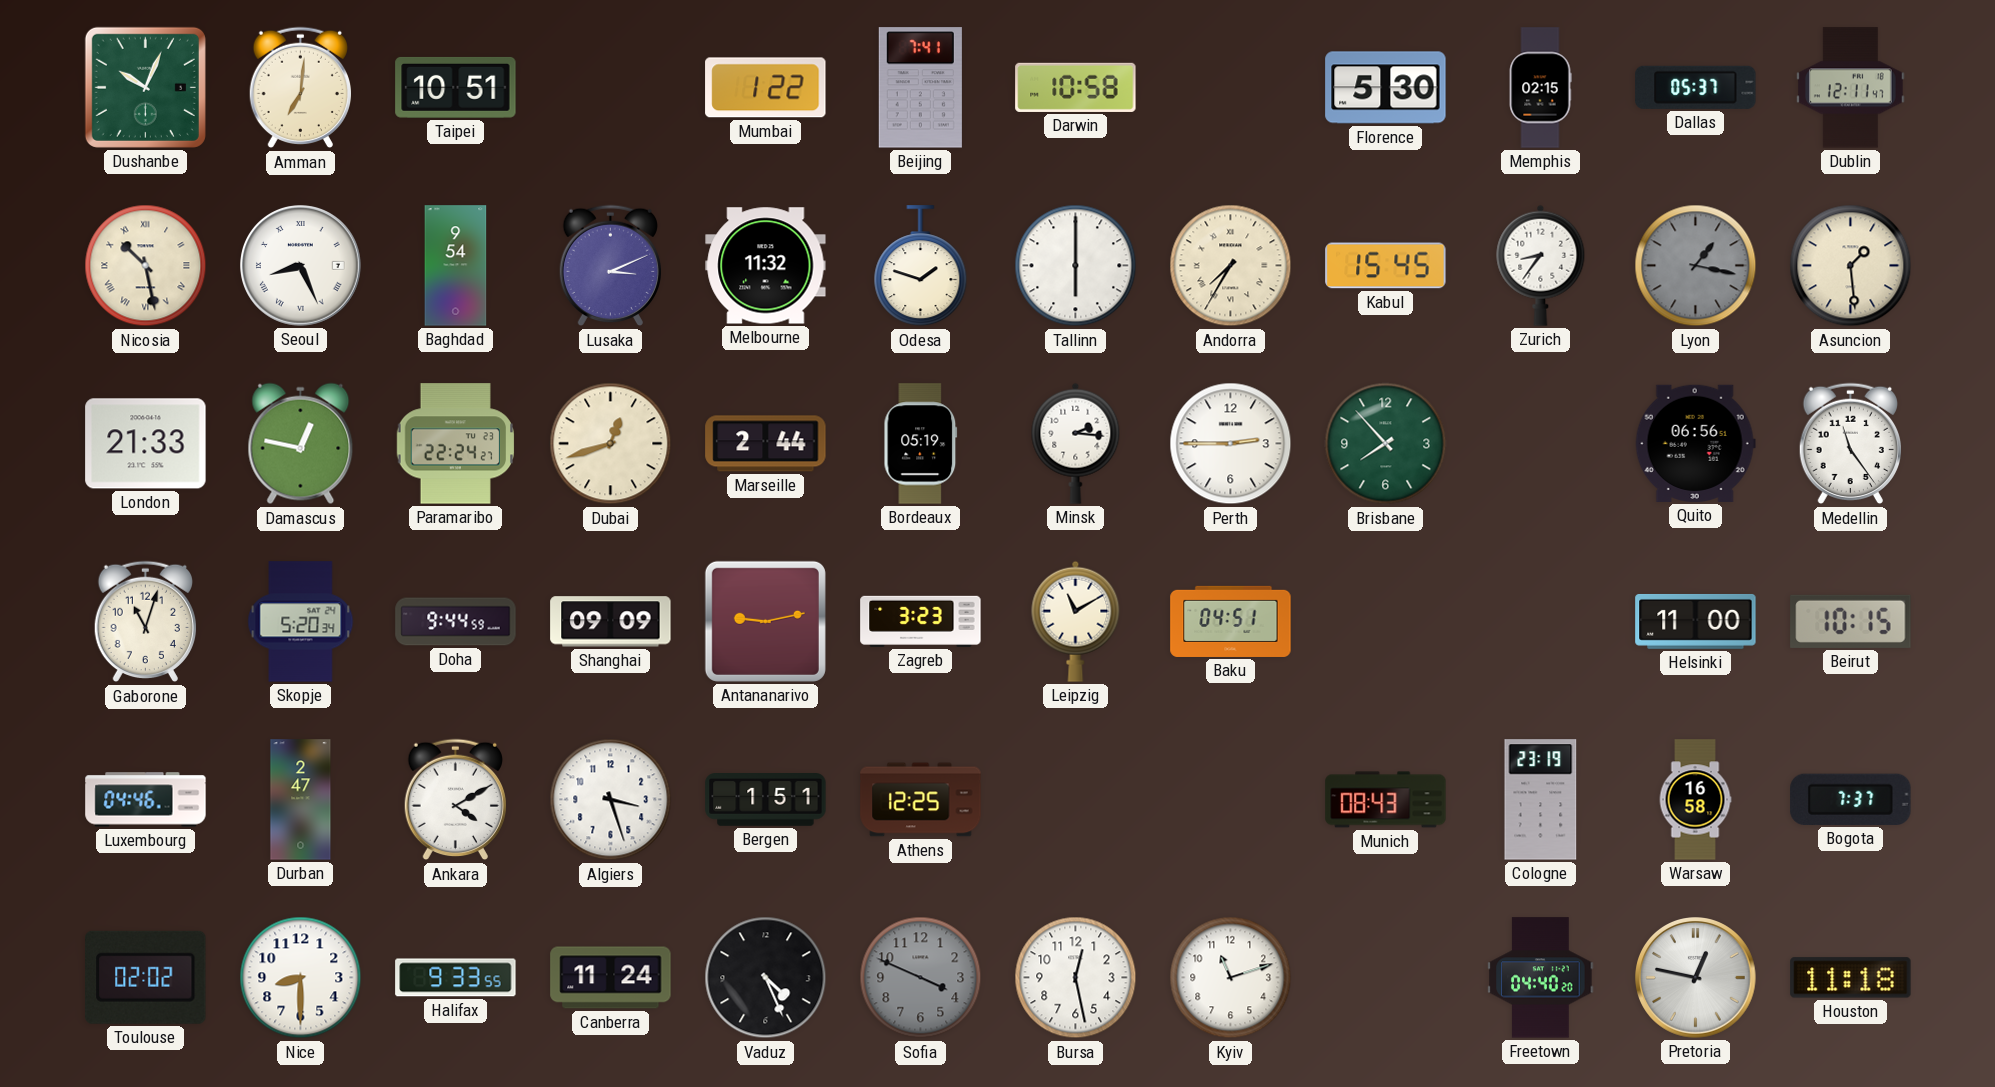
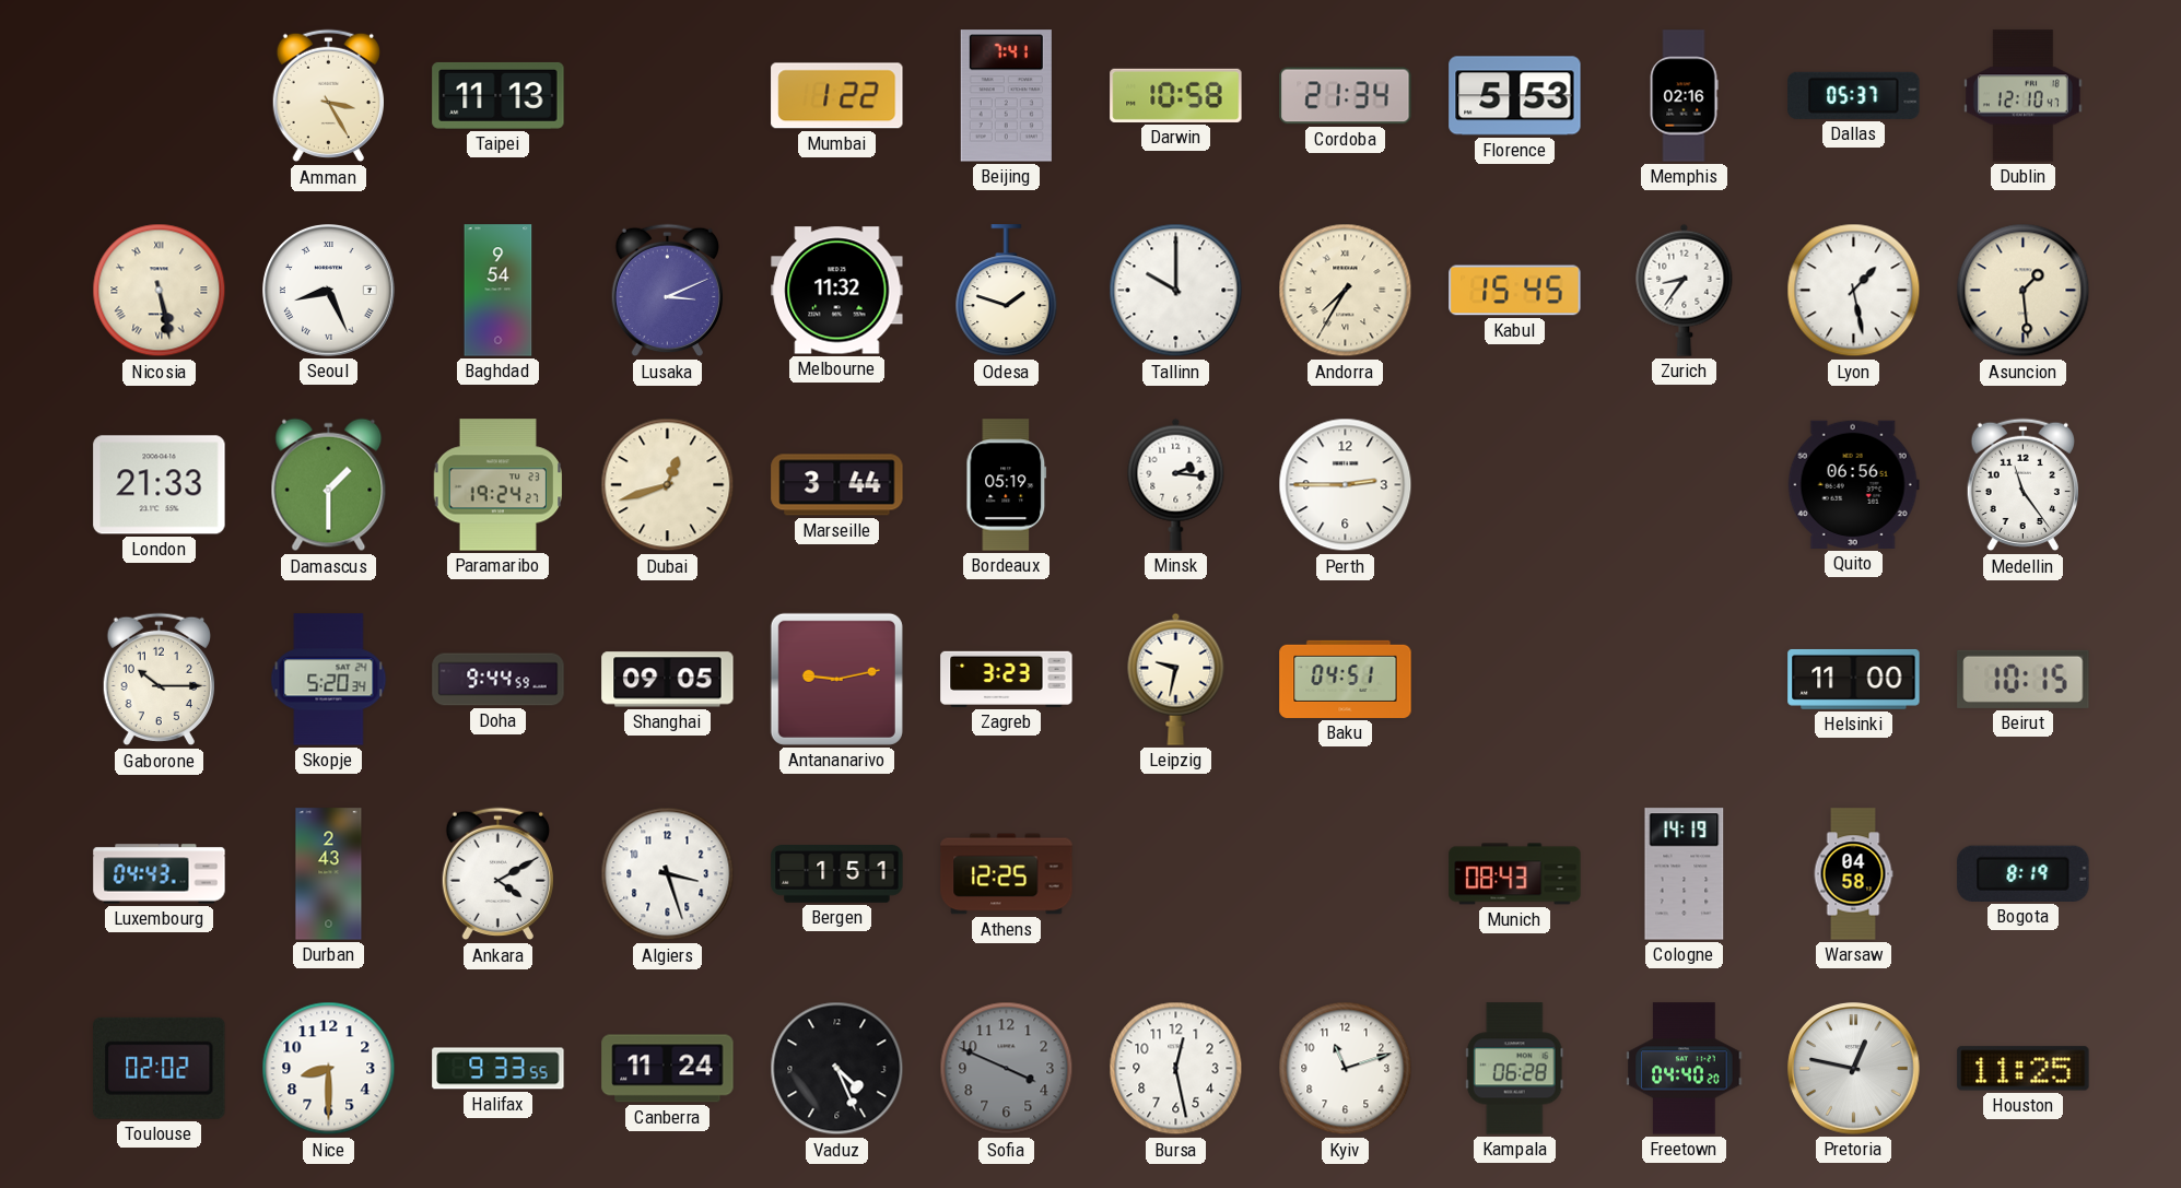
Dushanbe: 10:04 -> none (145, 87)
Amman: 7:01 -> 3:25 (328, 96)
Taipei: 10:51 -> 11:13 (499, 95)
Cordoba: none -> 21:34 (1346, 96)
Florence: 5:30 -> 5:53 (1515, 96)
Memphis: 02:15 -> 02:16 (1684, 96)
Dublin: 12:11 -> 12:10 (2024, 96)
Nicosia: 10:28 -> 5:28 (160, 291)
Tallinn: 6:00 -> 10:00 (1176, 291)
Lyon: 1:17 -> 1:28 (1854, 291)
Lyon dial: grey -> white (1854, 291)
Damascus: 12:47 -> 1:30 (329, 485)
Paramaribo: 22:24 -> 19:24 (499, 485)
Marseille: 2:44 -> 3:44 (837, 485)
Brisbane: 7:53 -> none (1386, 444)
Gaborone: 11:03 -> 10:15 (159, 680)
Shanghai: 09:09 -> 09:05 (668, 680)
Leipzig: 11:10 -> 9:32 (1176, 679)
Luxembourg: 04:46 -> 04:43 (160, 874)
Durban: 2:47 -> 2:43 (329, 874)
Cologne: 23:19 -> 14:19 (1685, 874)
Warsaw: 16:58 -> 04:58 (1853, 874)
Bogota: 7:37 -> 8:19 (2024, 873)
Kampala: none -> 06:28 (1514, 1069)
Houston: 11:18 -> 11:25 (2024, 1069)
